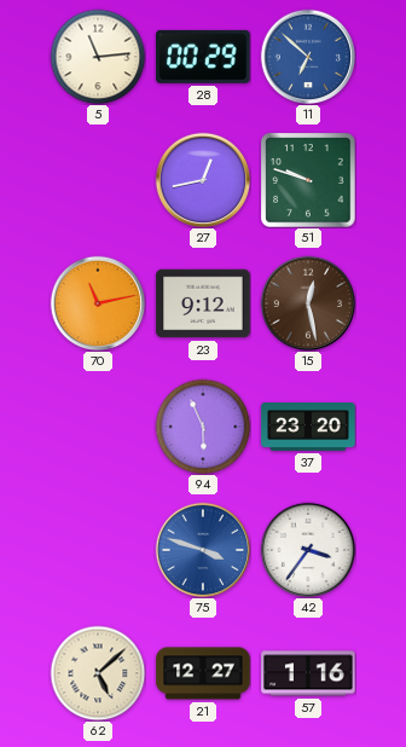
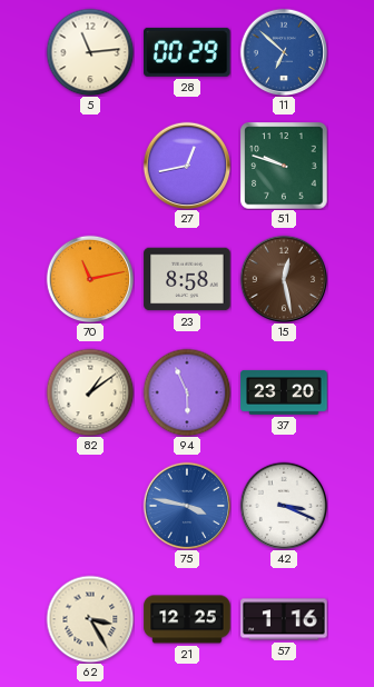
23: 9:12 -> 8:58 (187, 279)
82: none -> 1:09 (90, 392)
75: 3:48 -> 3:47 (187, 506)
42: 3:36 -> 3:19 (284, 506)
62: 5:08 -> 3:25 (90, 619)
21: 12:27 -> 12:25 (187, 619)
